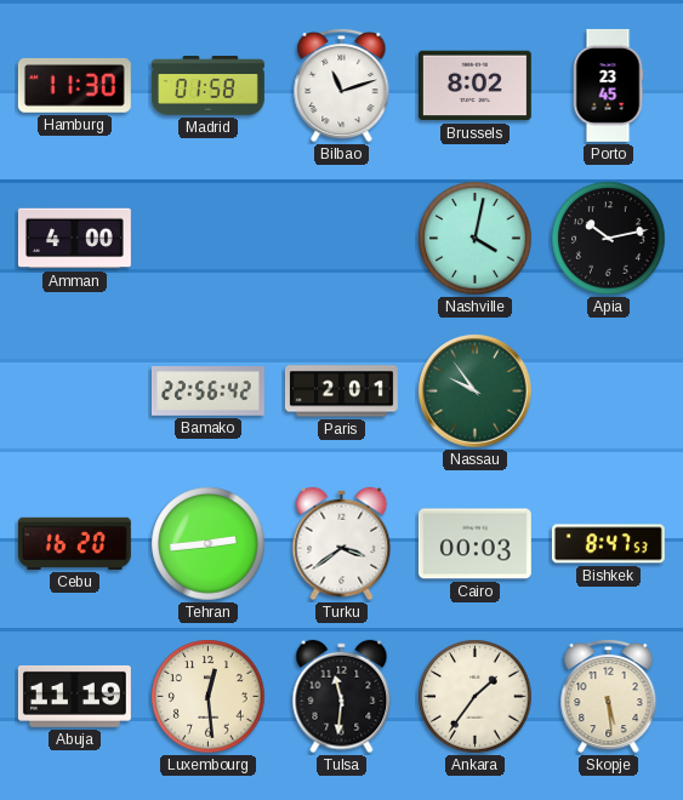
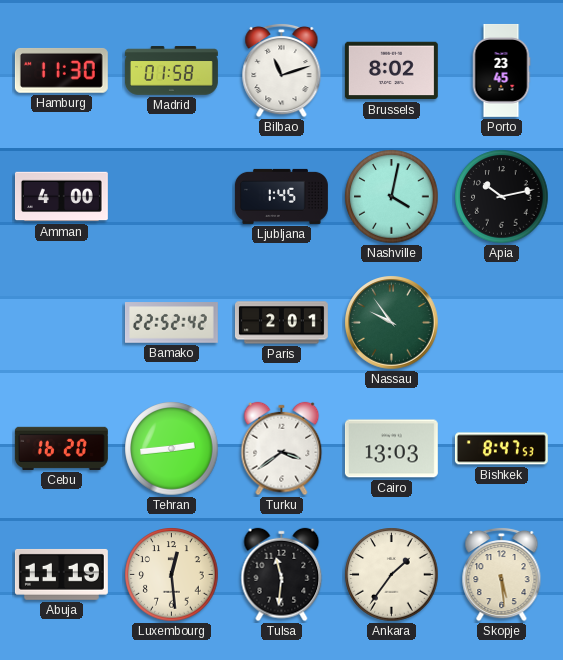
Ljubljana: none -> 1:45 (281, 196)
Bamako: 22:56 -> 22:52 (171, 323)
Cairo: 00:03 -> 13:03 (391, 449)
